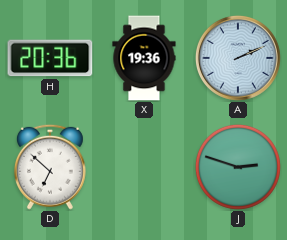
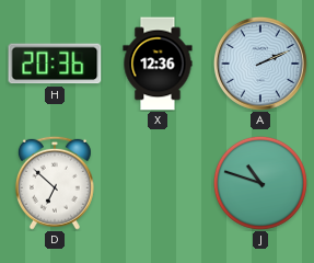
X: 19:36 -> 12:36 (158, 64)
J: 2:48 -> 10:48 (260, 183)
